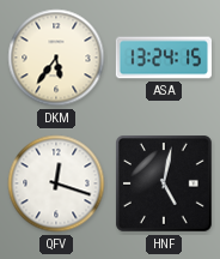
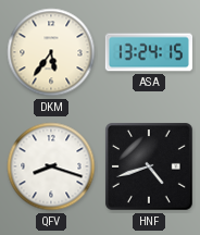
QFV: 12:18 -> 8:18 (51, 166)
HNF: 5:02 -> 4:42 (150, 168)
